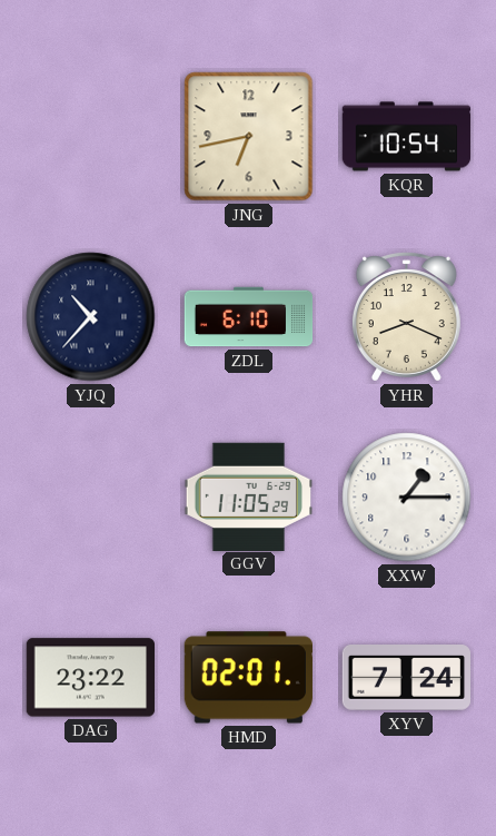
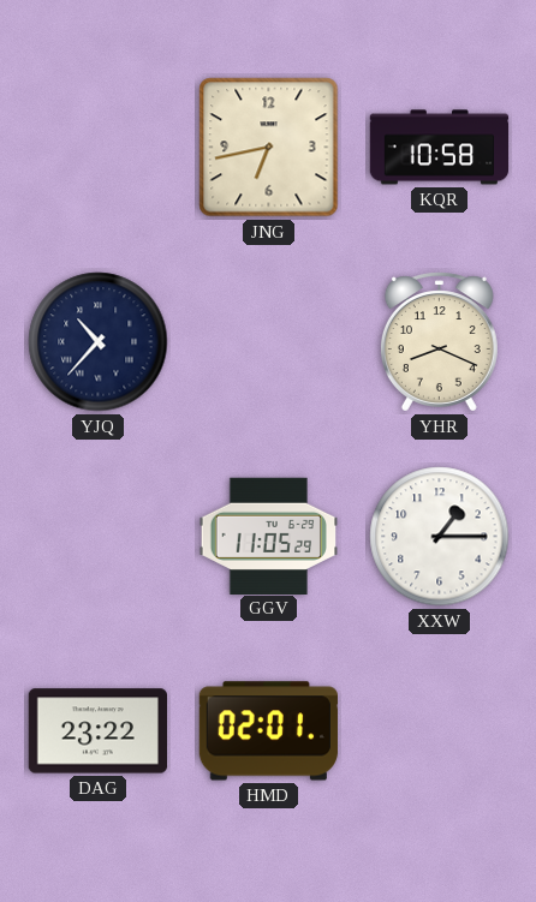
KQR: 10:54 -> 10:58 (440, 148)
ZDL: 6:10 -> none (249, 317)
XYV: 7:24 -> none (407, 678)
